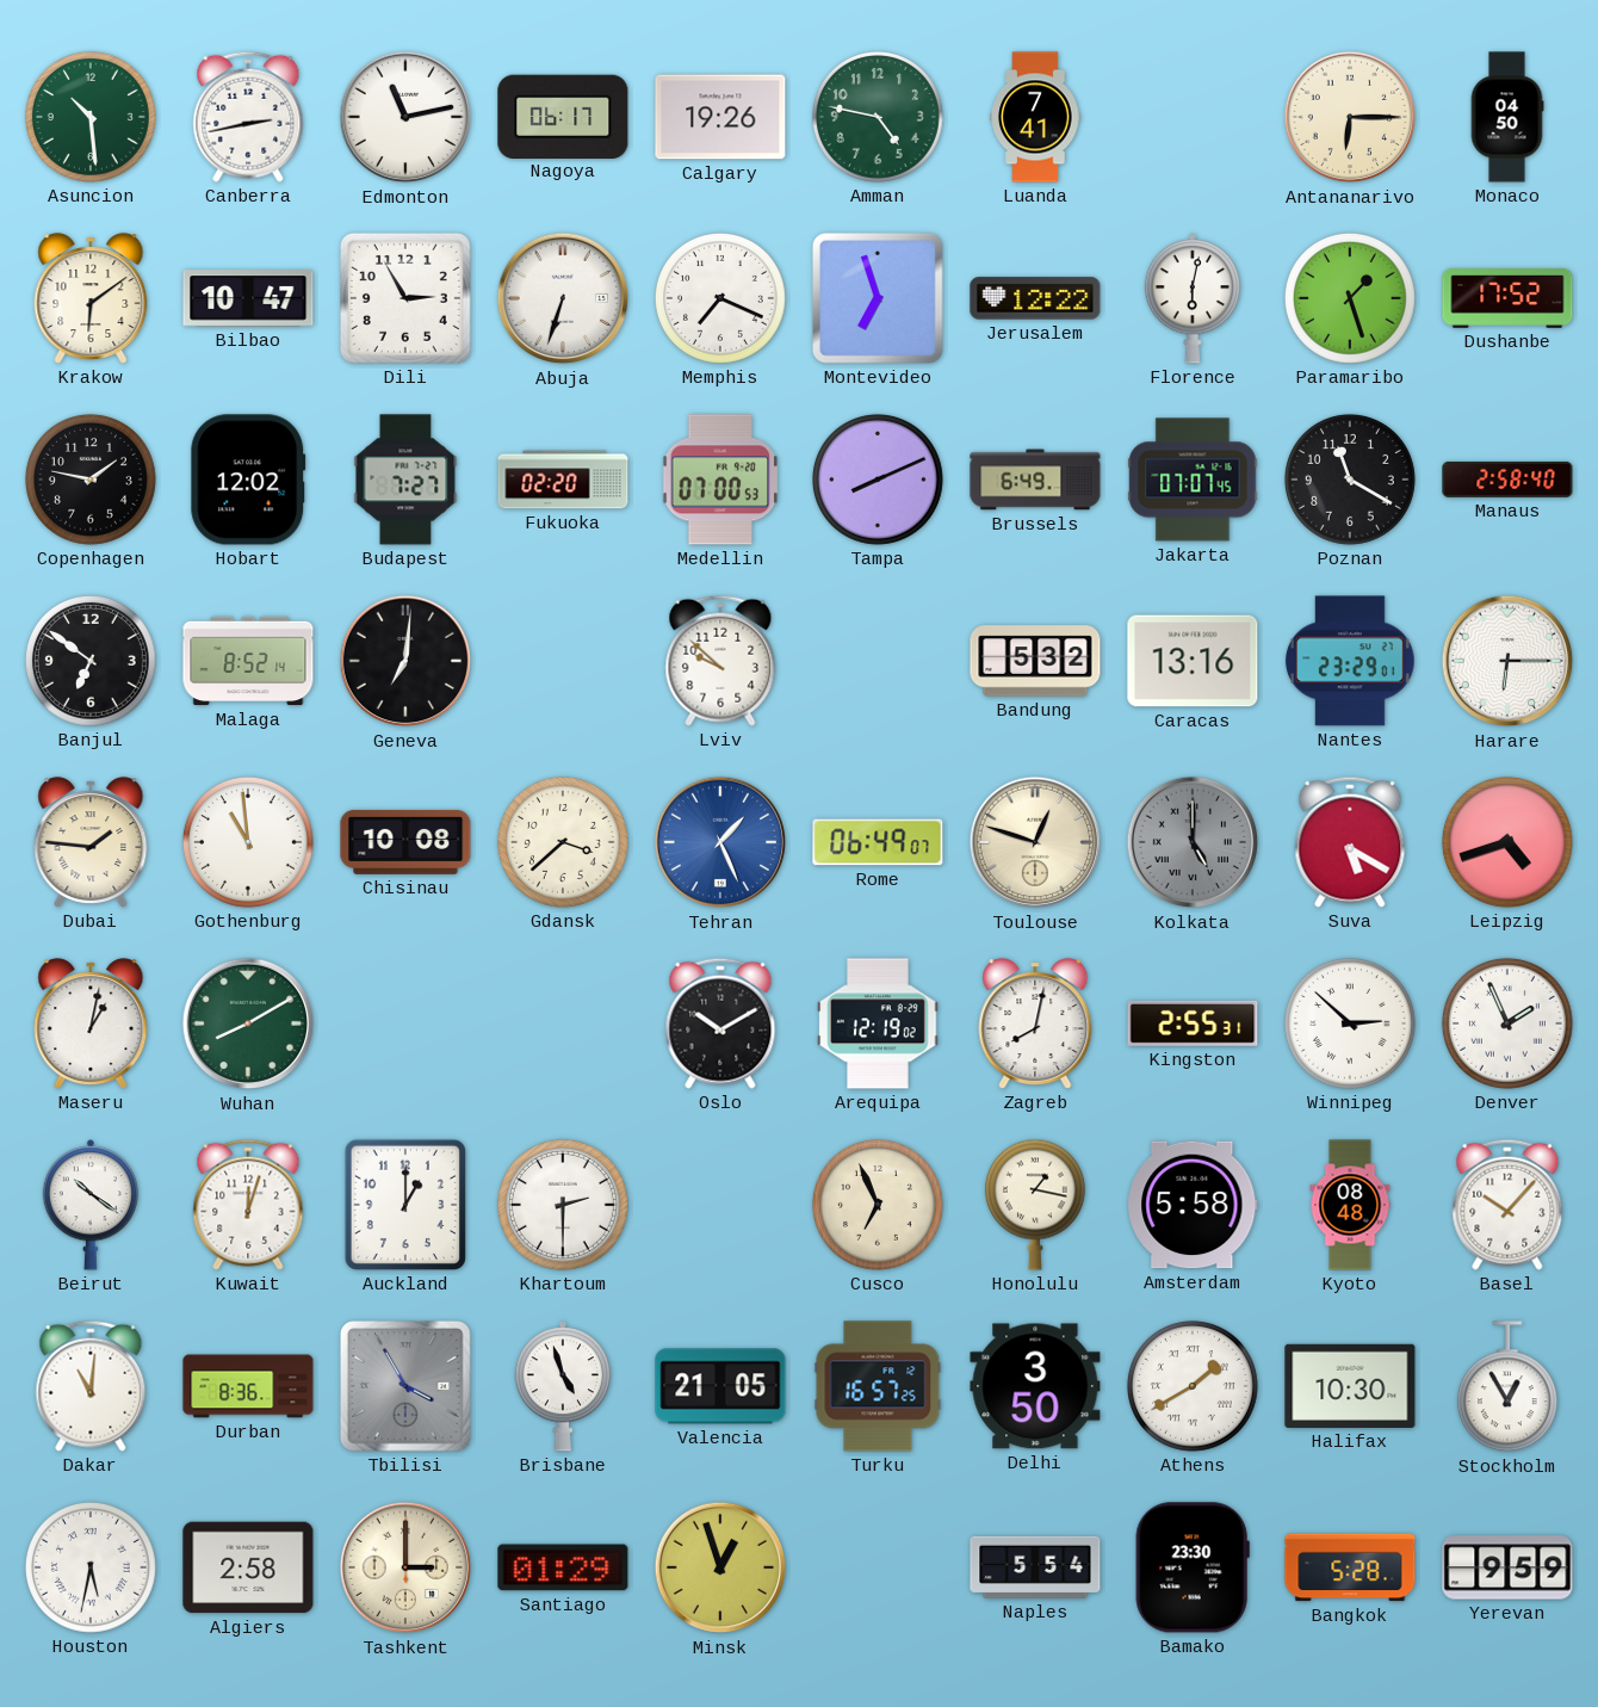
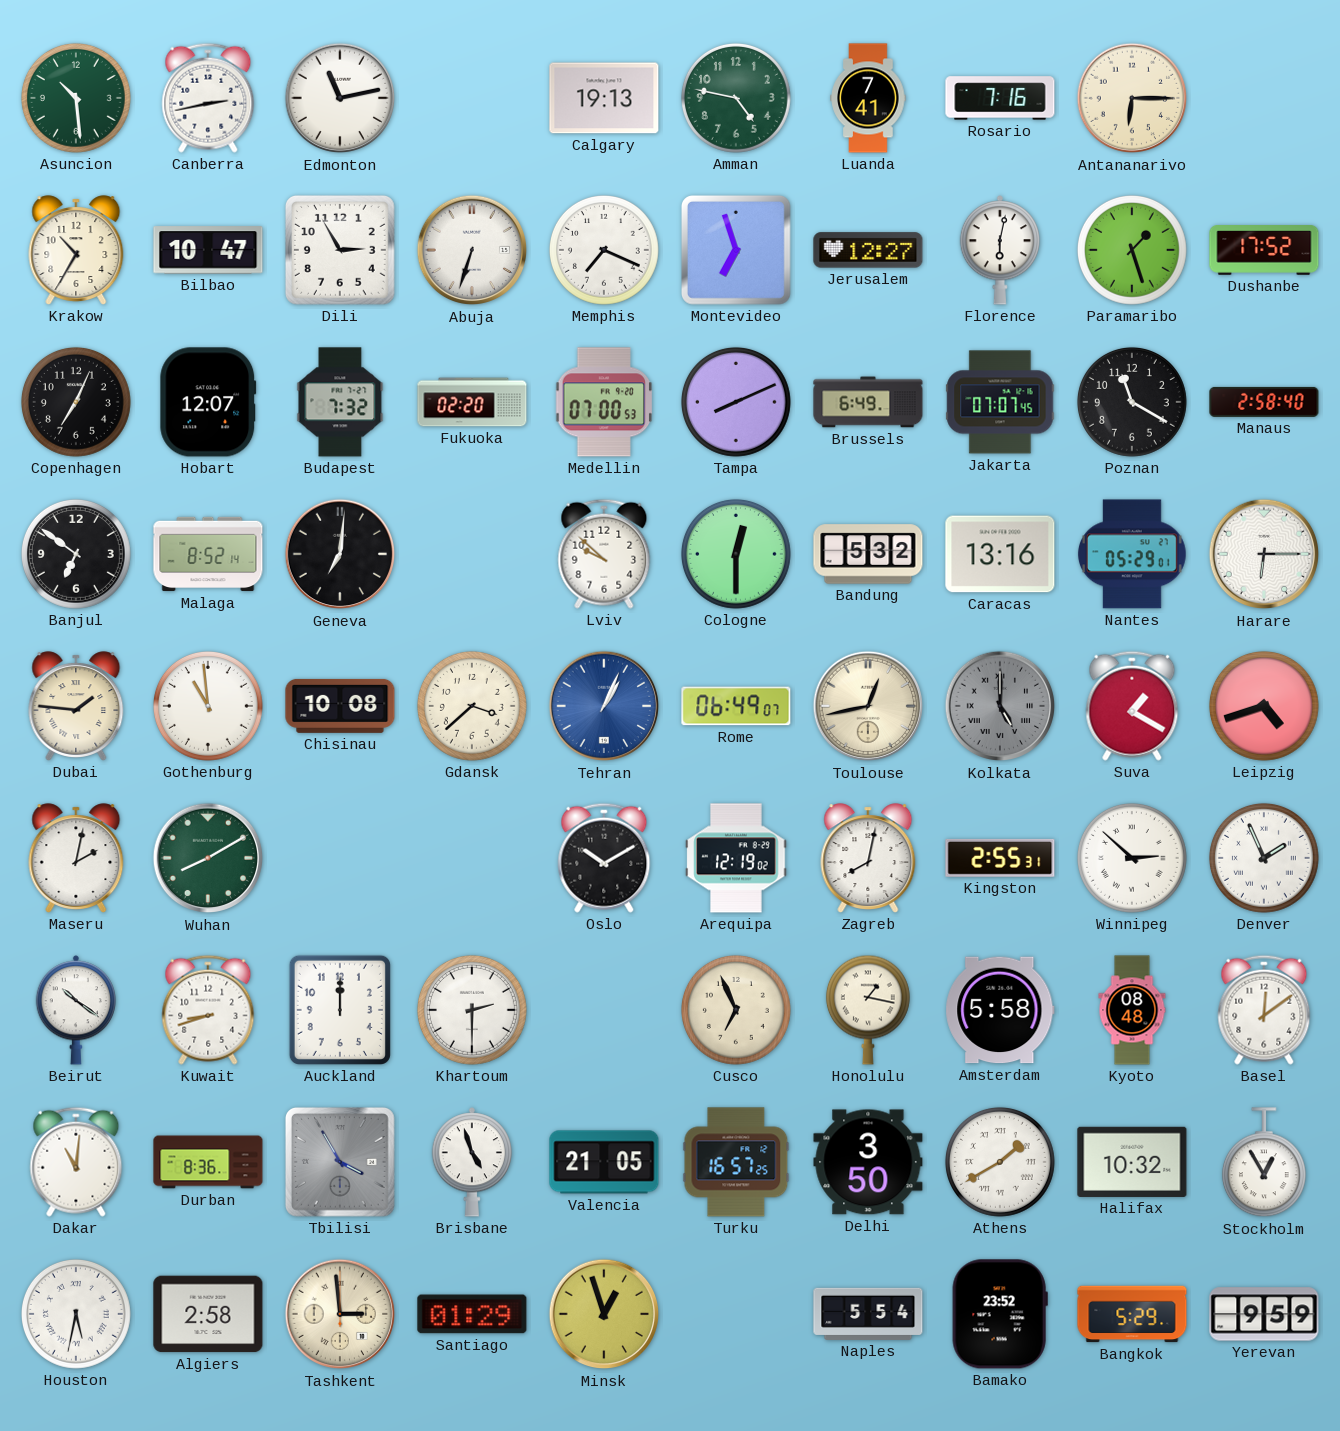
Nagoya: 06:17 -> none (563, 116)
Calgary: 19:26 -> 19:13 (604, 98)
Rosario: none -> 7:16 (1000, 98)
Monaco: 04:50 -> none (1507, 117)
Krakow: 6:09 -> 10:35 (76, 250)
Jerusalem: 12:22 -> 12:27 (868, 250)
Copenhagen: 1:47 -> 7:04 (76, 402)
Hobart: 12:02 -> 12:07 (208, 402)
Budapest: 7:27 -> 7:32 (340, 402)
Cologne: none -> 12:30 (736, 554)
Nantes: 23:29 -> 05:29 (1132, 554)
Tehran: 1:26 -> 1:04 (604, 706)
Toulouse: 12:48 -> 12:43 (868, 706)
Suva: 5:20 -> 1:20 (1132, 706)
Maseru: 1:02 -> 2:02 (76, 858)
Kuwait: 12:03 -> 8:42 (208, 1010)
Auckland: 1:00 -> 12:00 (340, 1010)
Basel: 10:07 -> 12:09 (1264, 1010)
Halifax: 10:30 -> 10:32 (1132, 1162)
Tashkent: 3:00 -> 2:59 (340, 1314)
Bamako: 23:30 -> 23:52 (1000, 1314)
Bangkok: 5:28 -> 5:29 (1132, 1314)
